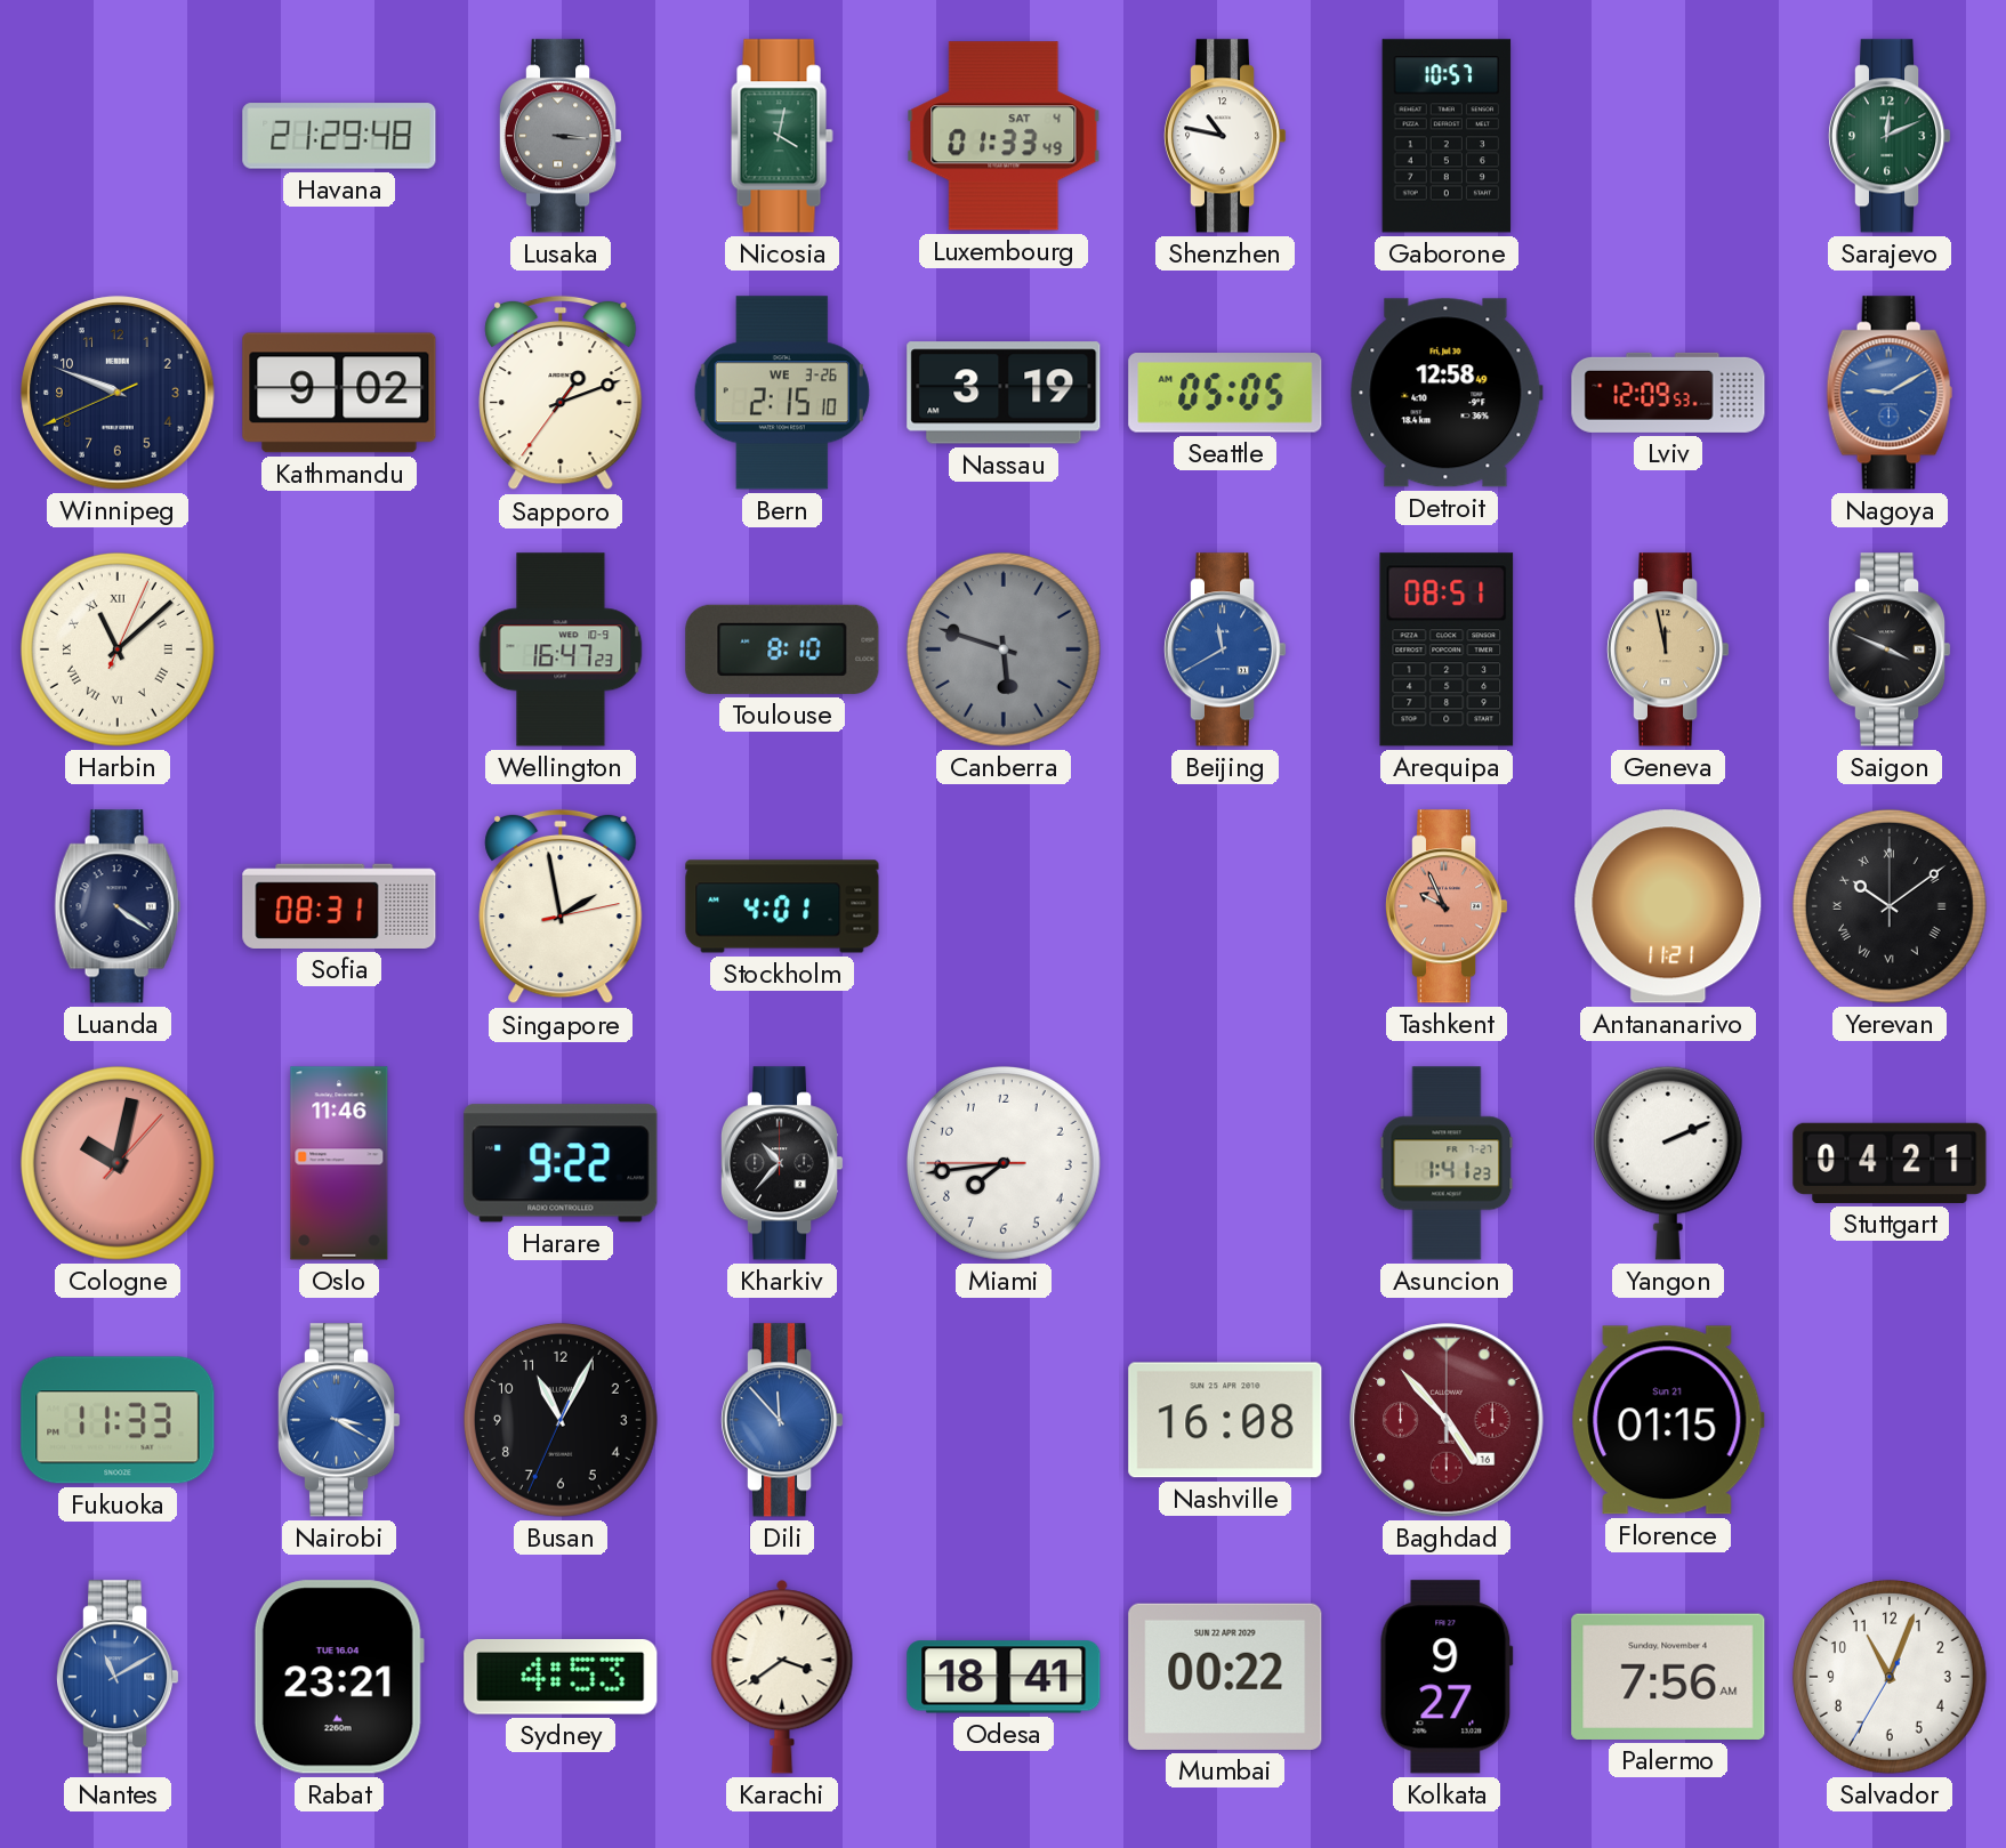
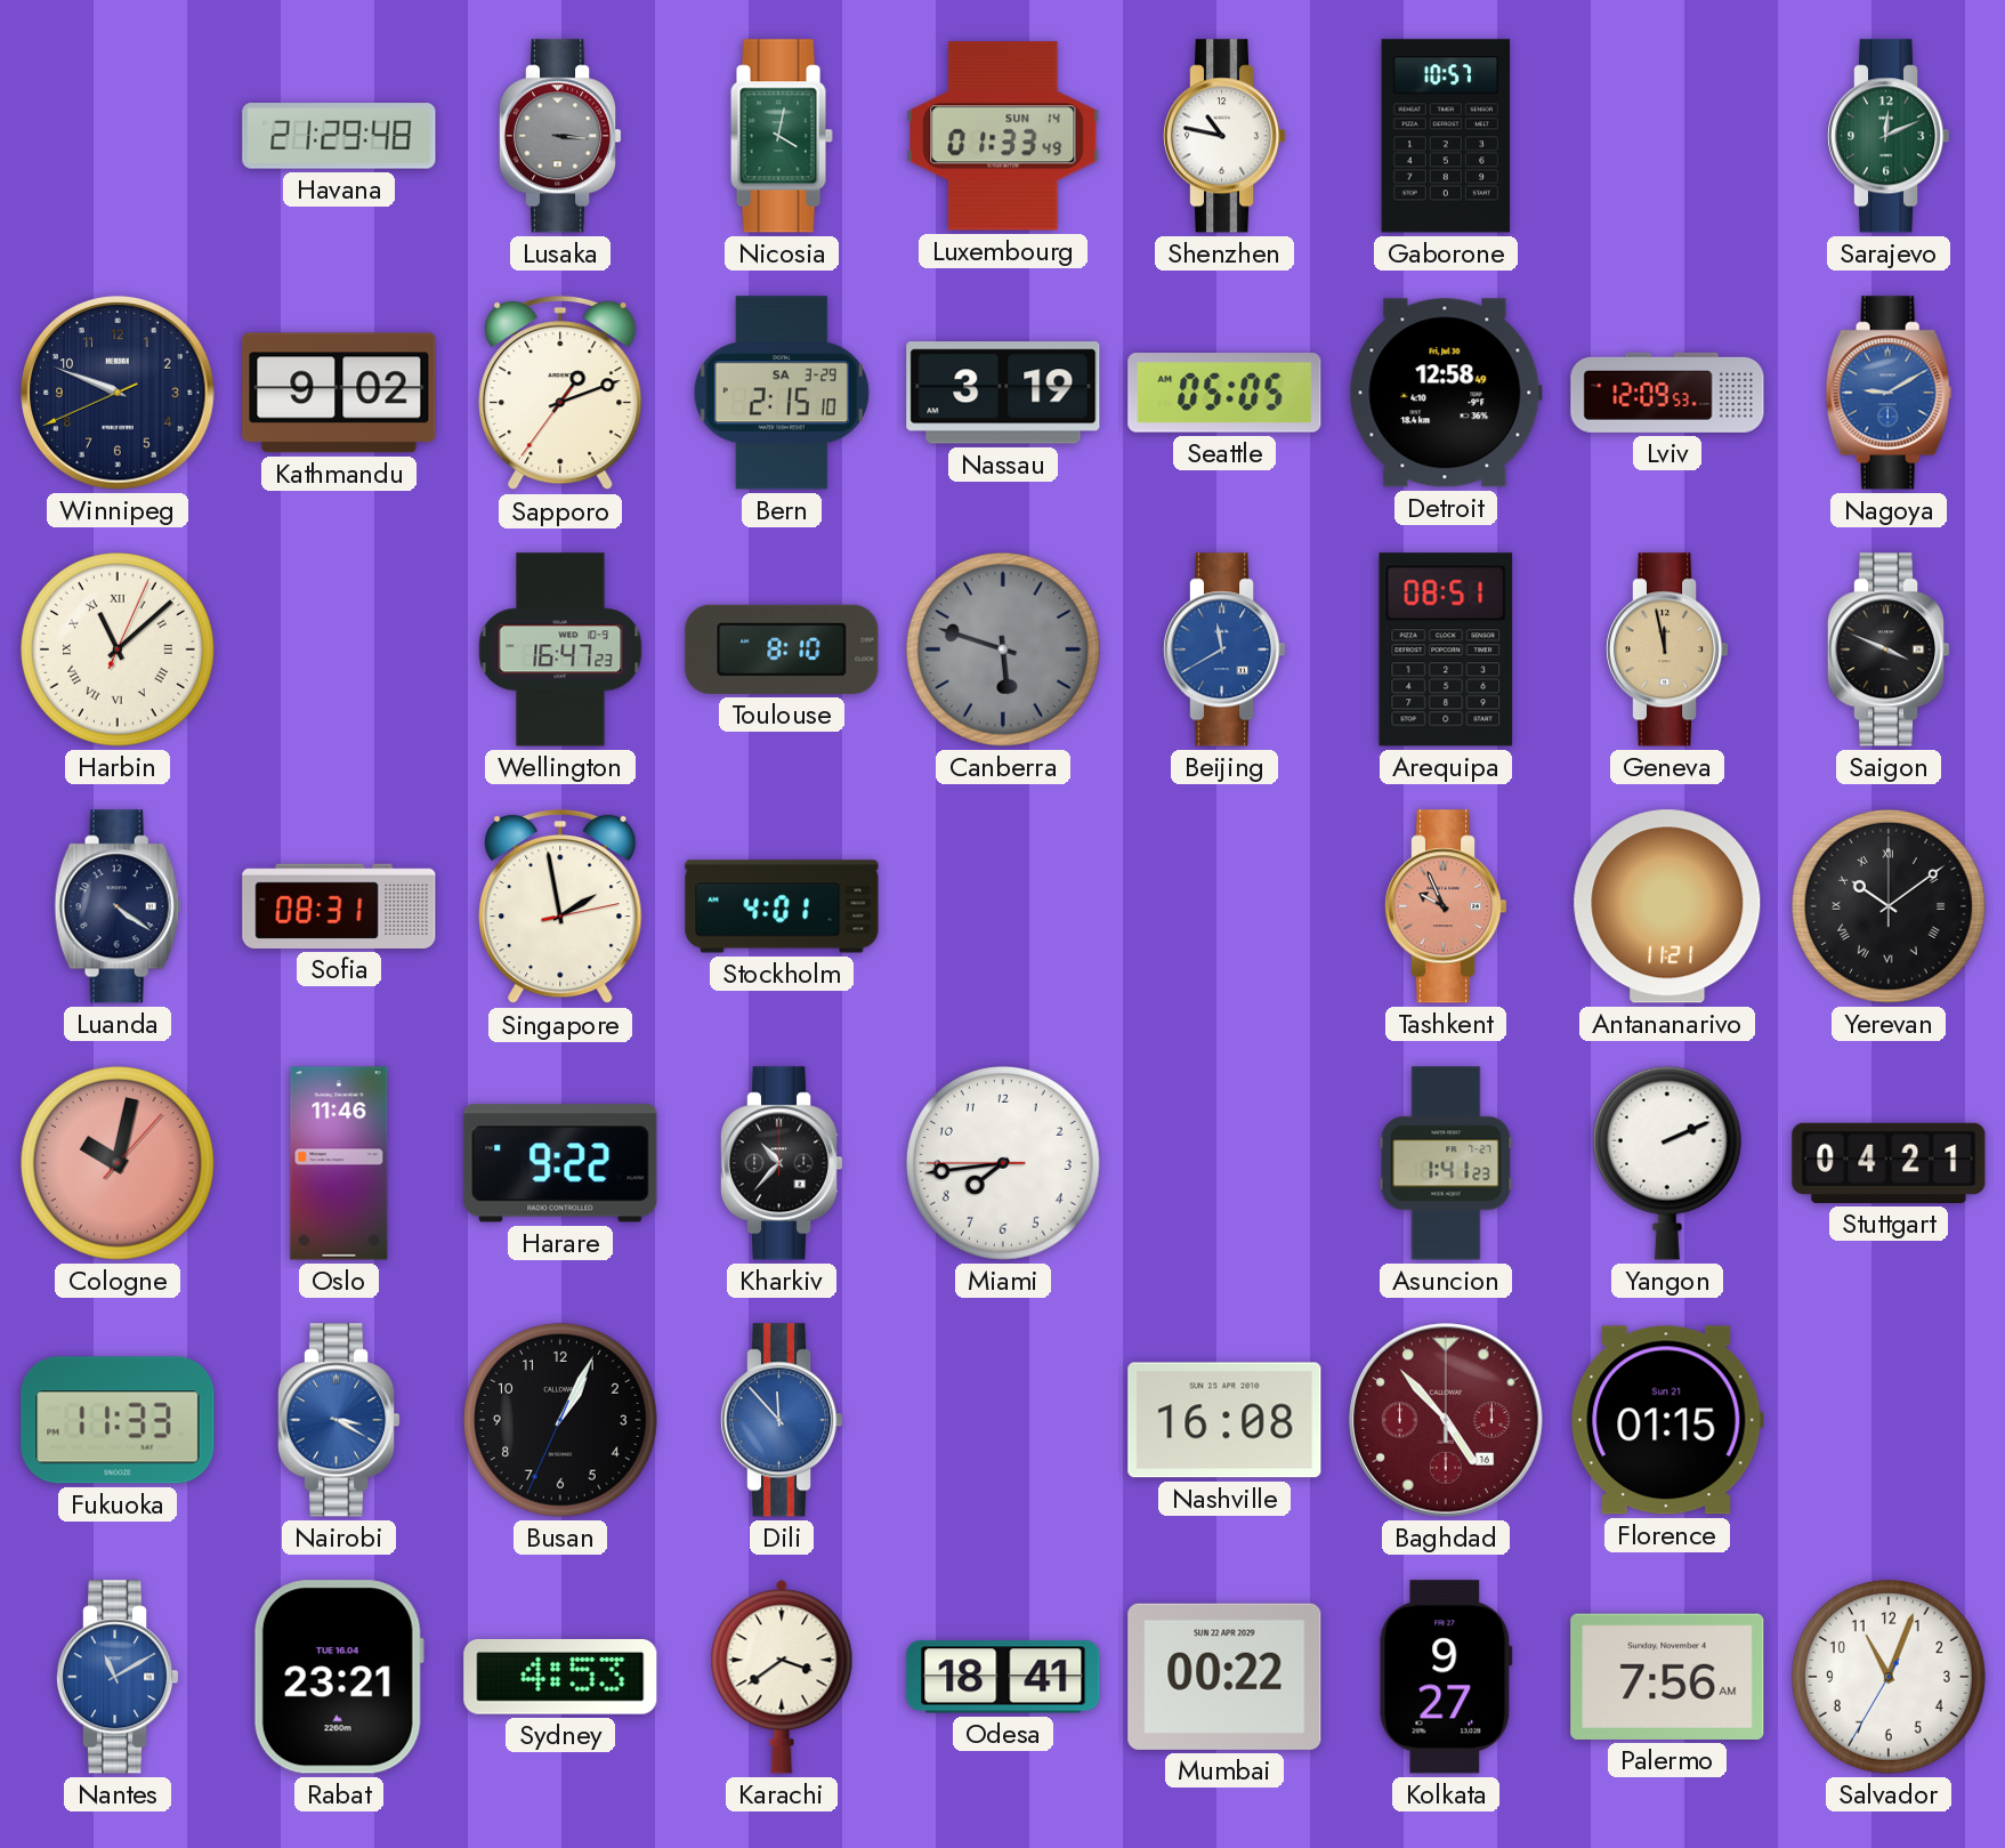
Luxembourg date: SAT 4 -> SUN 14 (1003, 136)
Bern date: WE 3-26 -> SA 3-29 (782, 393)
Busan: 11:04 -> 1:04 (560, 1420)
